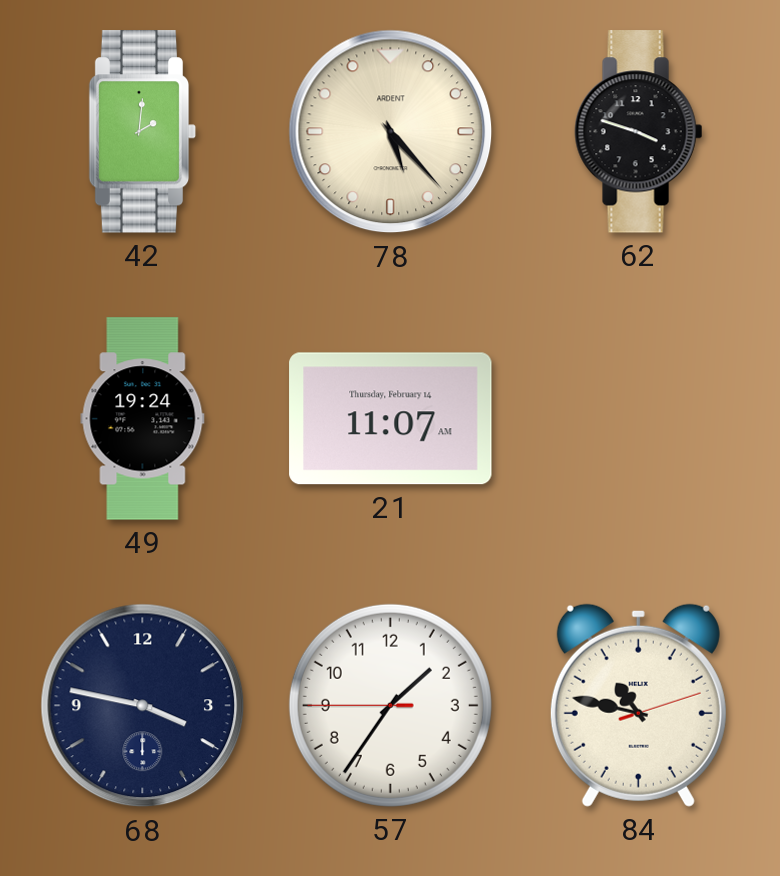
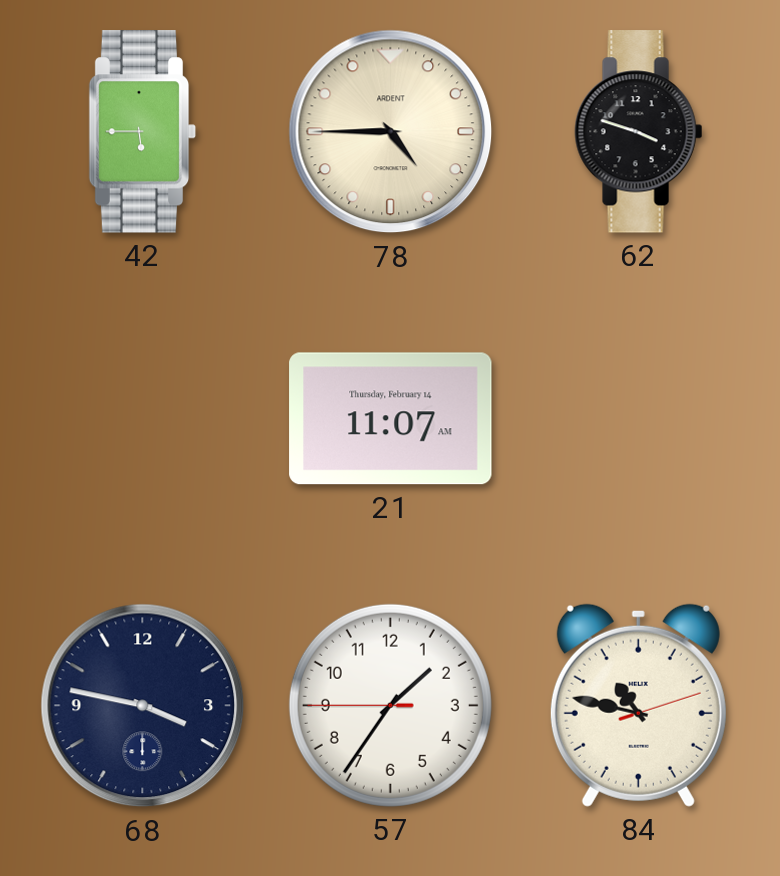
42: 2:01 -> 5:45 (143, 132)
78: 5:23 -> 4:45 (391, 132)
49: 19:24 -> none (143, 419)
